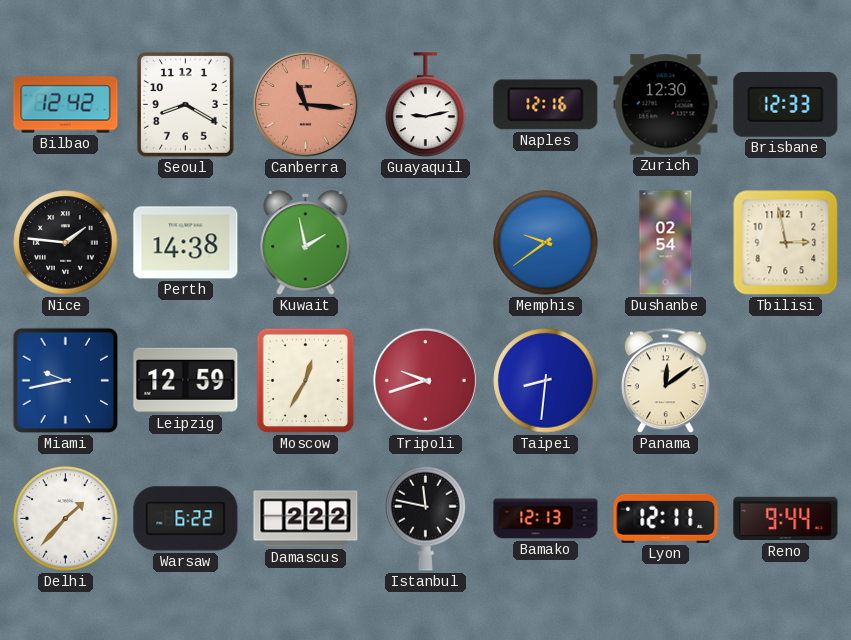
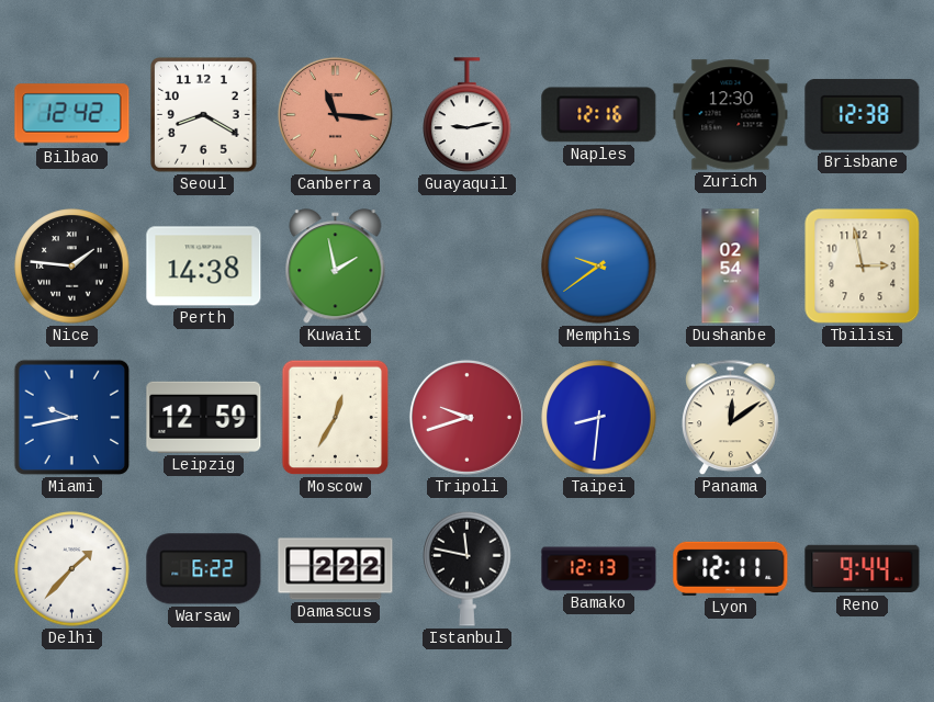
Brisbane: 12:33 -> 12:38 (863, 114)
